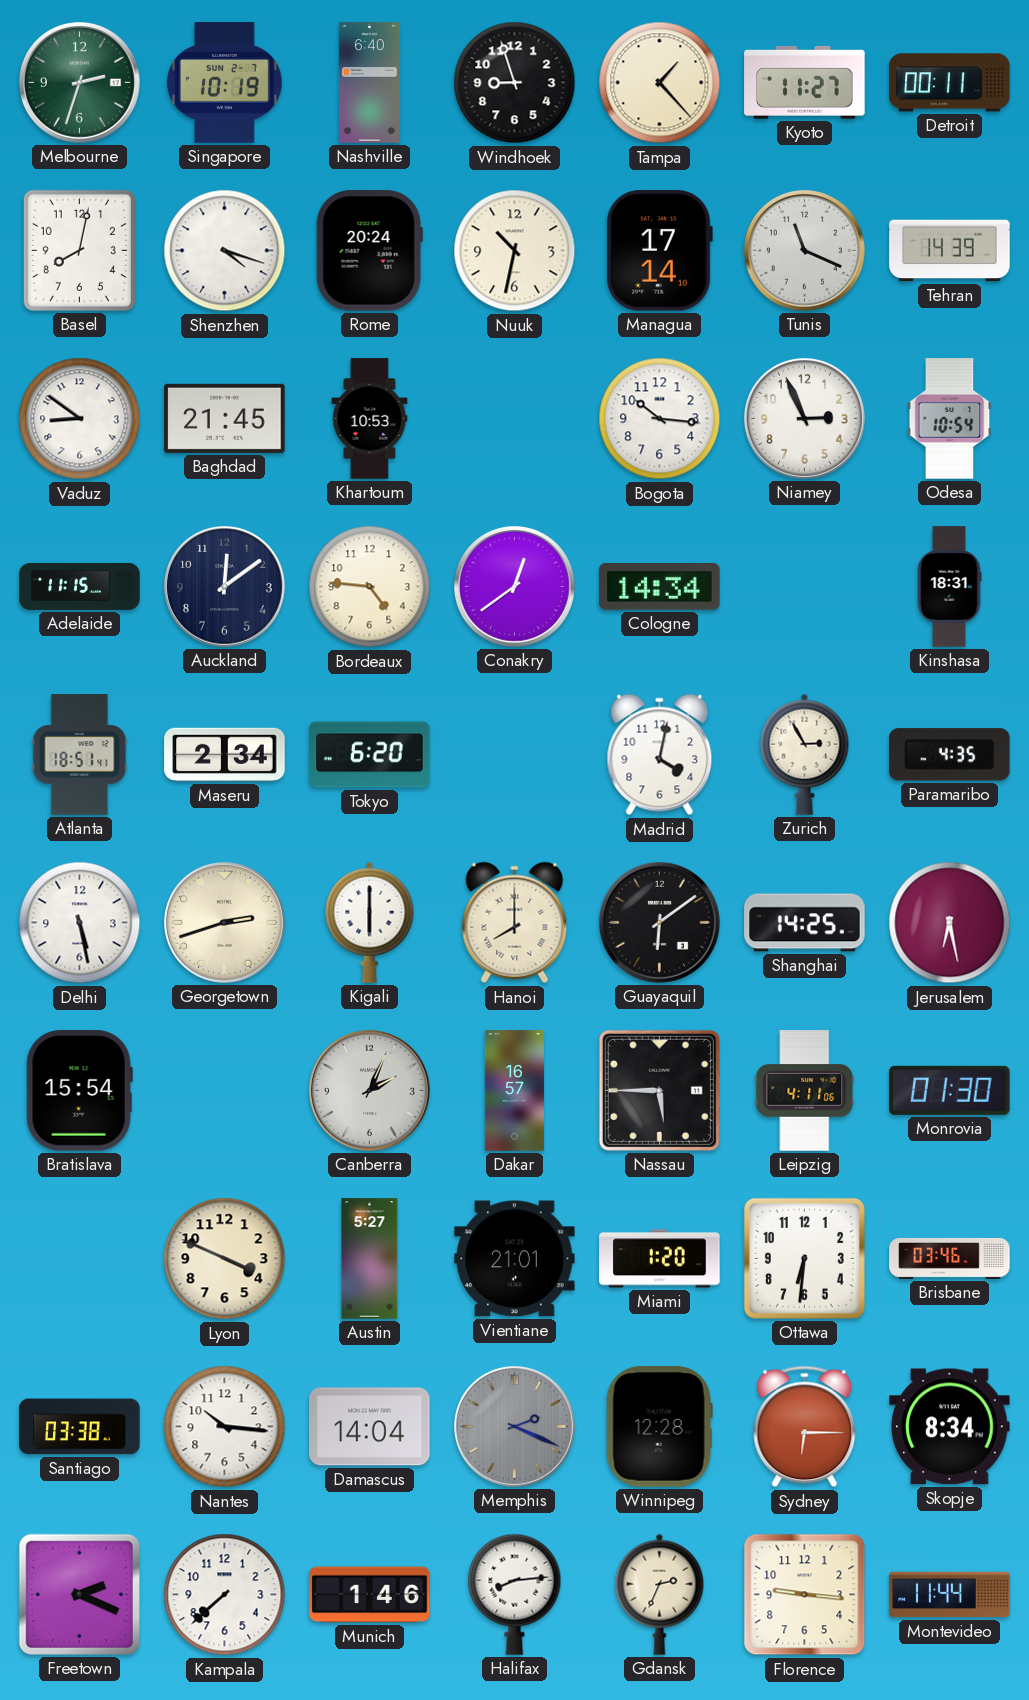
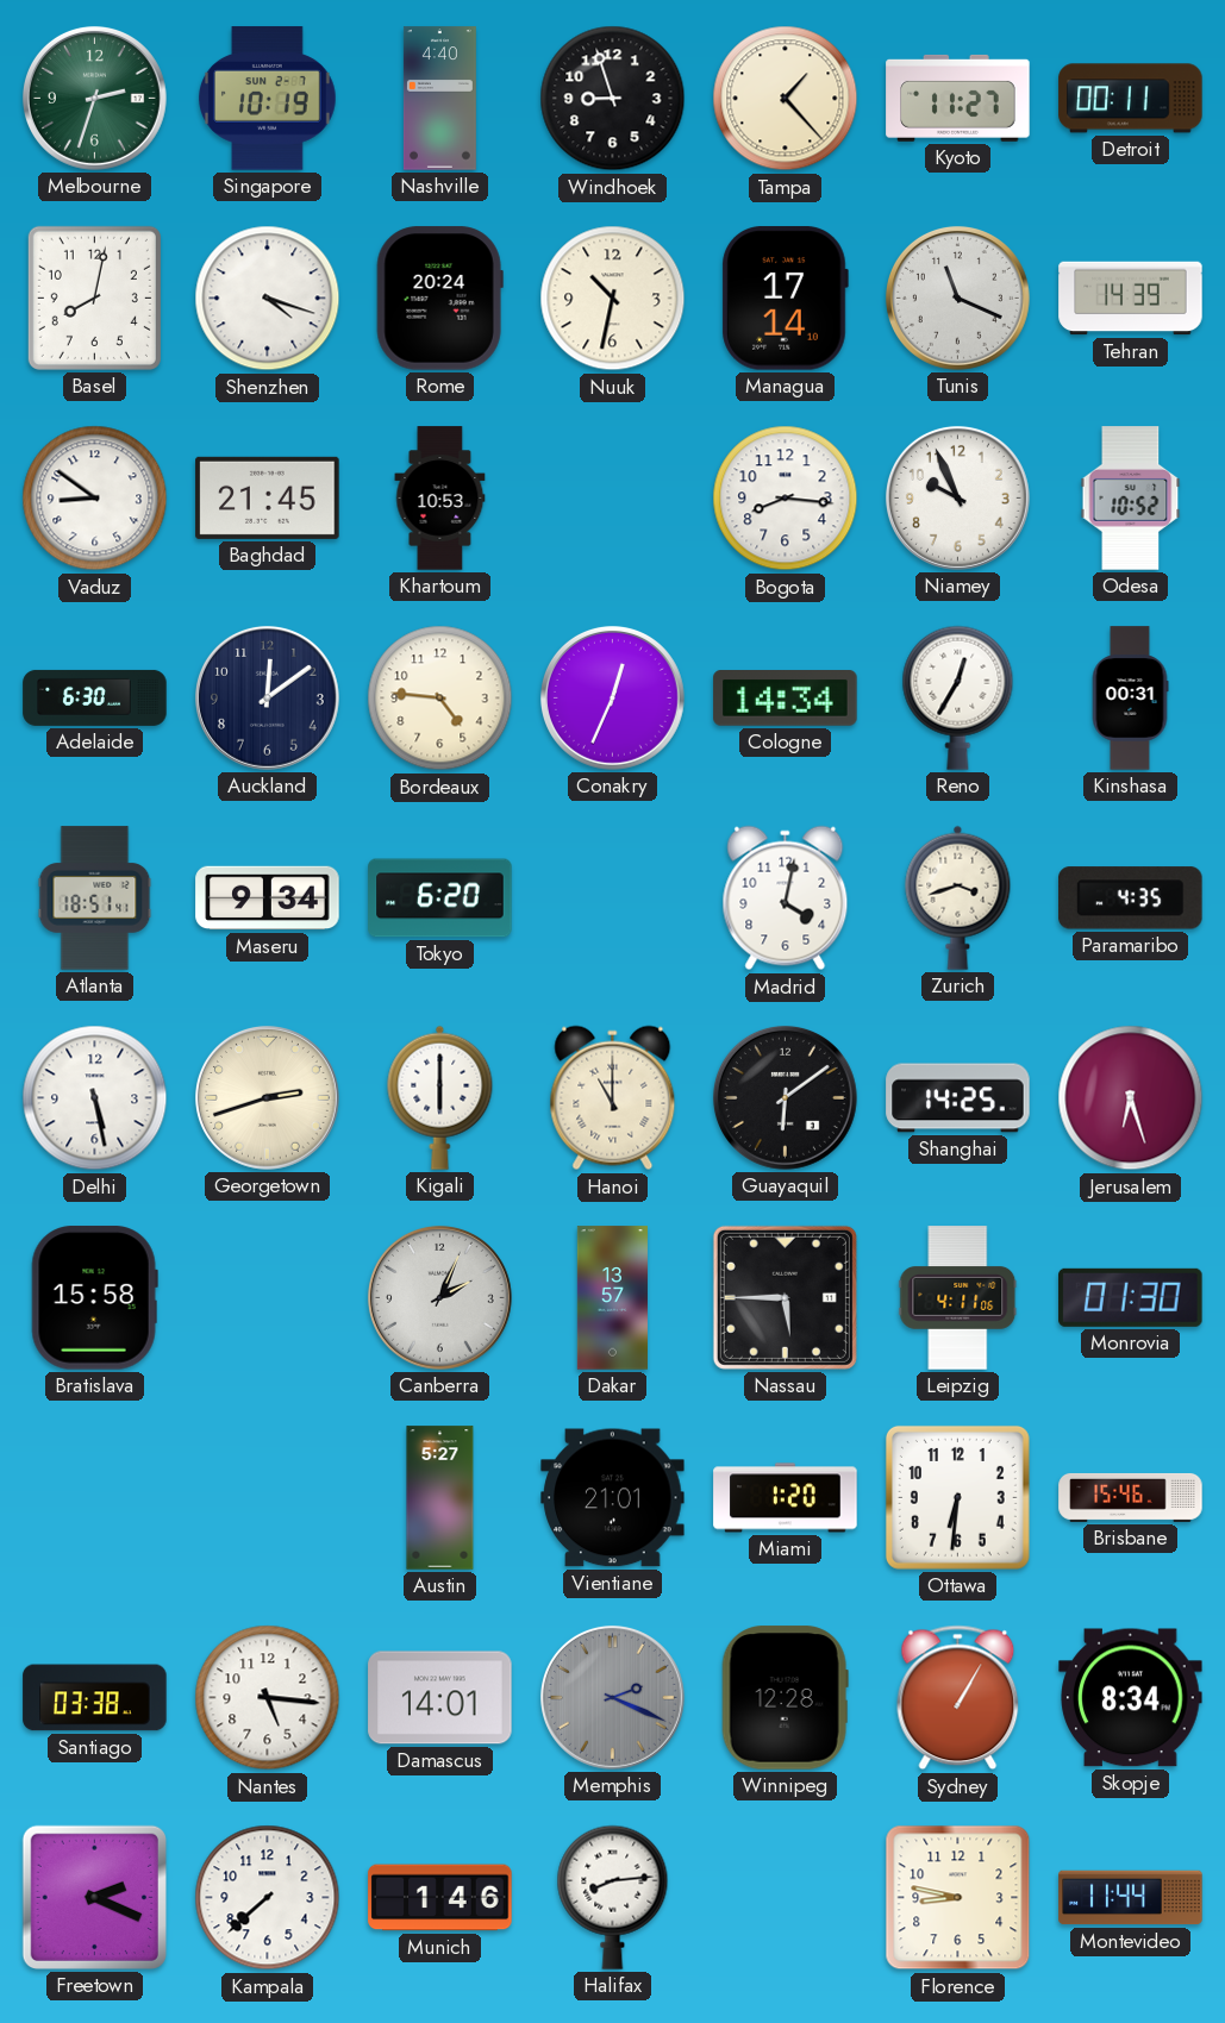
Nashville: 6:40 -> 4:40 (439, 99)
Bogota: 10:16 -> 8:16 (786, 499)
Niamey: 2:56 -> 9:56 (957, 497)
Odesa: 10:54 -> 10:52 (1131, 499)
Adelaide: 11:15 -> 6:30 (95, 697)
Conakry: 12:39 -> 12:34 (612, 697)
Reno: none -> 12:35 (958, 697)
Kinshasa: 18:31 -> 00:31 (1130, 699)
Maseru: 2:34 -> 9:34 (268, 898)
Zurich: 2:55 -> 3:42 (958, 897)
Hanoi: 8:00 -> 11:00 (613, 1098)
Jerusalem: 6:28 -> 6:27 (1131, 1098)
Bratislava: 15:54 -> 15:58 (94, 1298)
Dakar: 16:57 -> 13:57 (612, 1298)
Lyon: 3:49 -> none (225, 1259)
Brisbane: 03:46 -> 15:46 (1131, 1497)
Nantes: 10:16 -> 5:16 (268, 1698)
Damascus: 14:04 -> 14:01 (440, 1698)
Sydney: 6:15 -> 1:05 (958, 1698)
Gdansk: 2:34 -> none (660, 1594)
Florence: 9:16 -> 8:47 (958, 1898)
